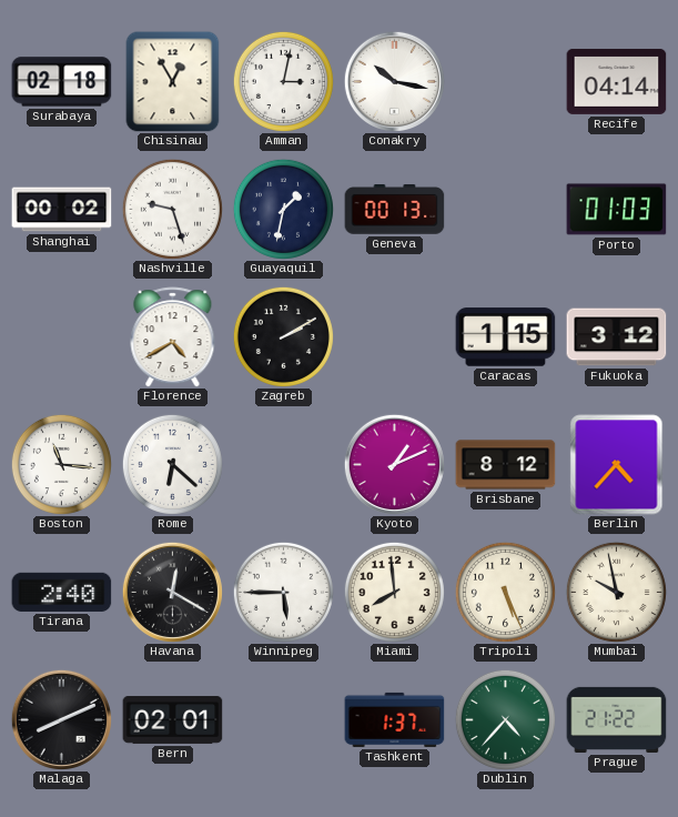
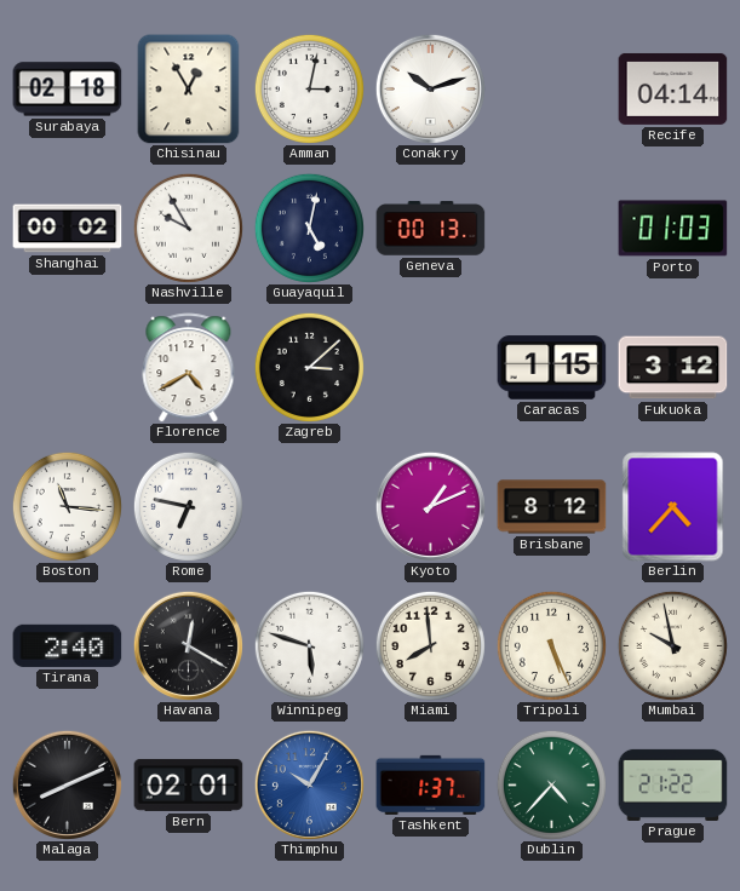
Conakry: 10:17 -> 10:12 (430, 88)
Nashville: 9:27 -> 9:55 (188, 228)
Guayaquil: 1:32 -> 5:02 (309, 228)
Zagreb: 2:10 -> 3:08 (309, 367)
Rome: 6:22 -> 6:47 (188, 506)
Winnipeg: 5:45 -> 5:48 (309, 645)
Thimphu: none -> 10:05 (309, 784)
